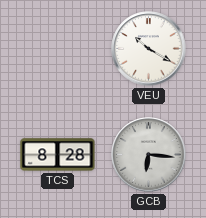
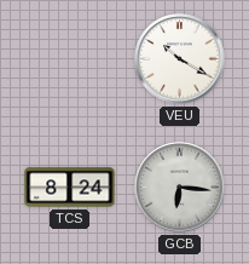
TCS: 8:28 -> 8:24 (70, 188)
